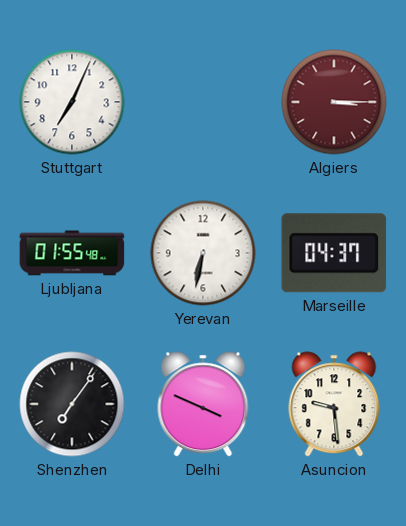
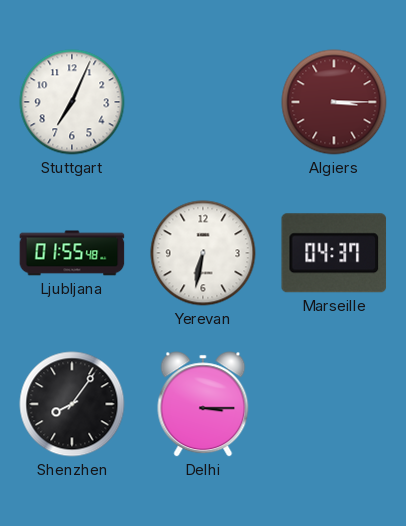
Shenzhen: 7:06 -> 8:06 (72, 404)
Delhi: 3:49 -> 3:15 (203, 404)
Asuncion: 9:29 -> none (334, 404)
